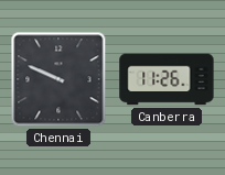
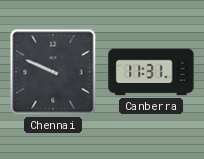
Canberra: 11:26 -> 11:31 (151, 72)
